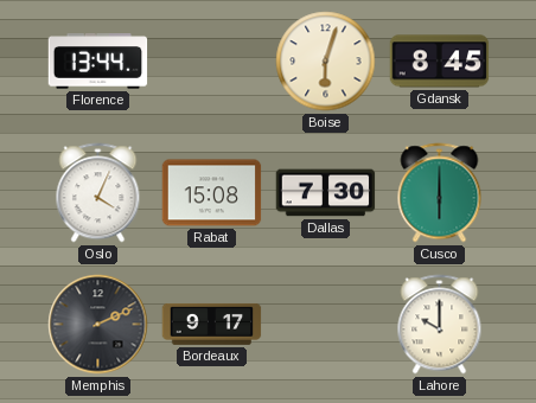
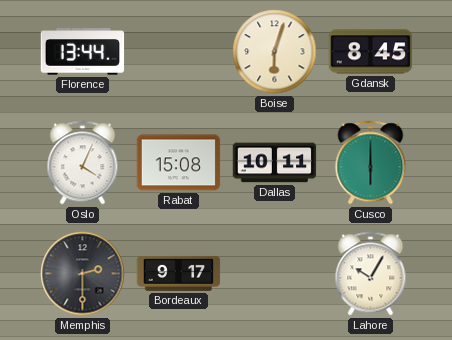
Dallas: 7:30 -> 10:11 (275, 163)
Memphis: 2:11 -> 2:30 (83, 274)
Lahore: 10:00 -> 10:05 (371, 274)
